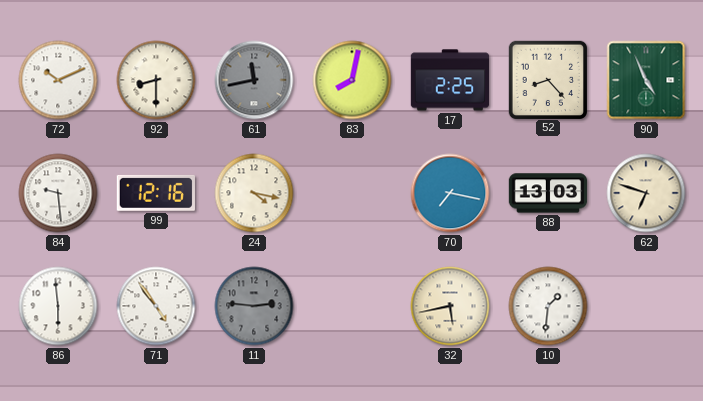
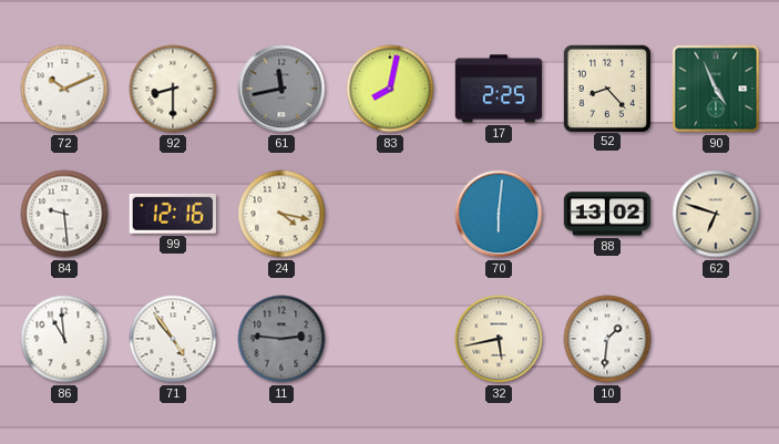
70: 7:17 -> 6:01 (499, 214)
88: 13:03 -> 13:02 (607, 214)
86: 5:59 -> 10:59 (64, 339)
